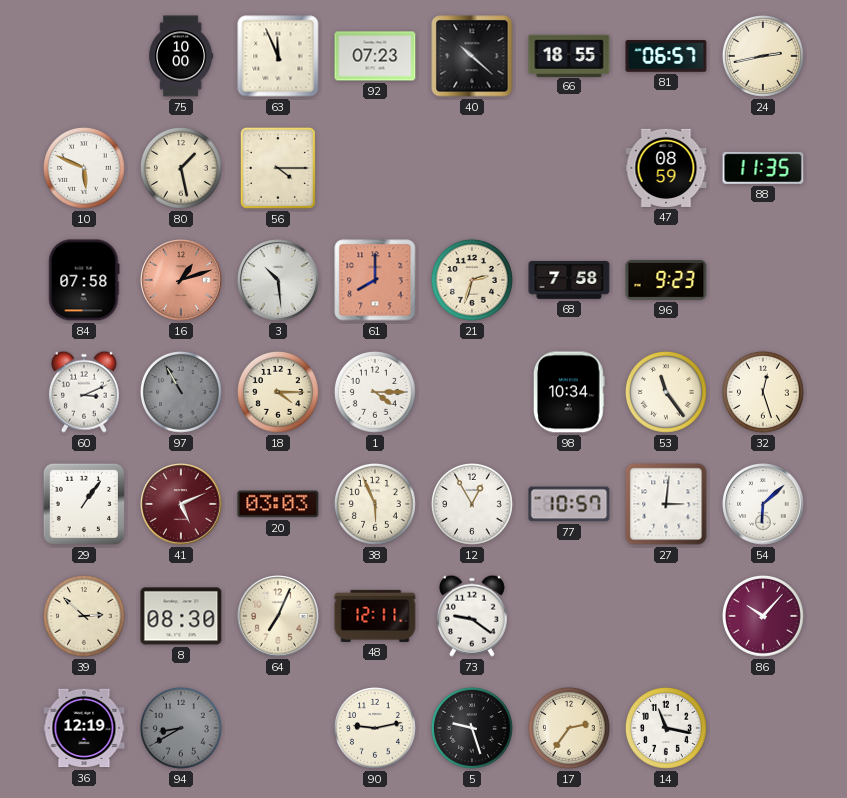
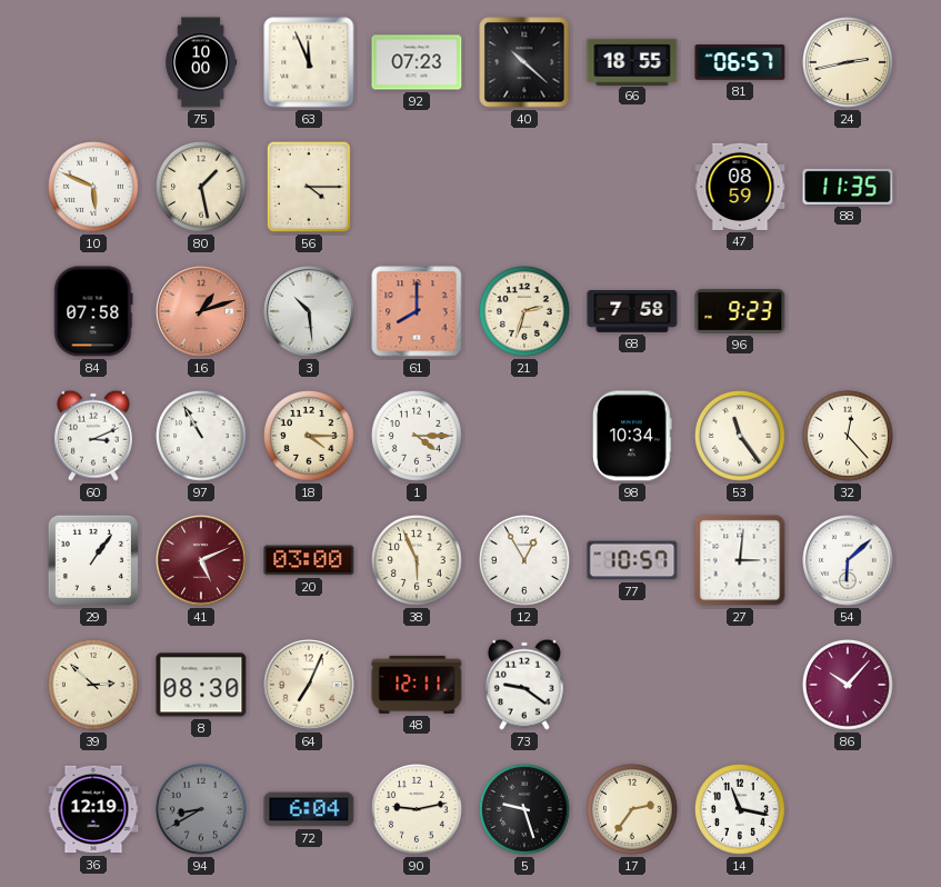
97 dial: grey -> white (201, 436)
32: 12:27 -> 12:23 (848, 436)
20: 03:03 -> 03:00 (309, 560)
72: none -> 6:04 (309, 809)
